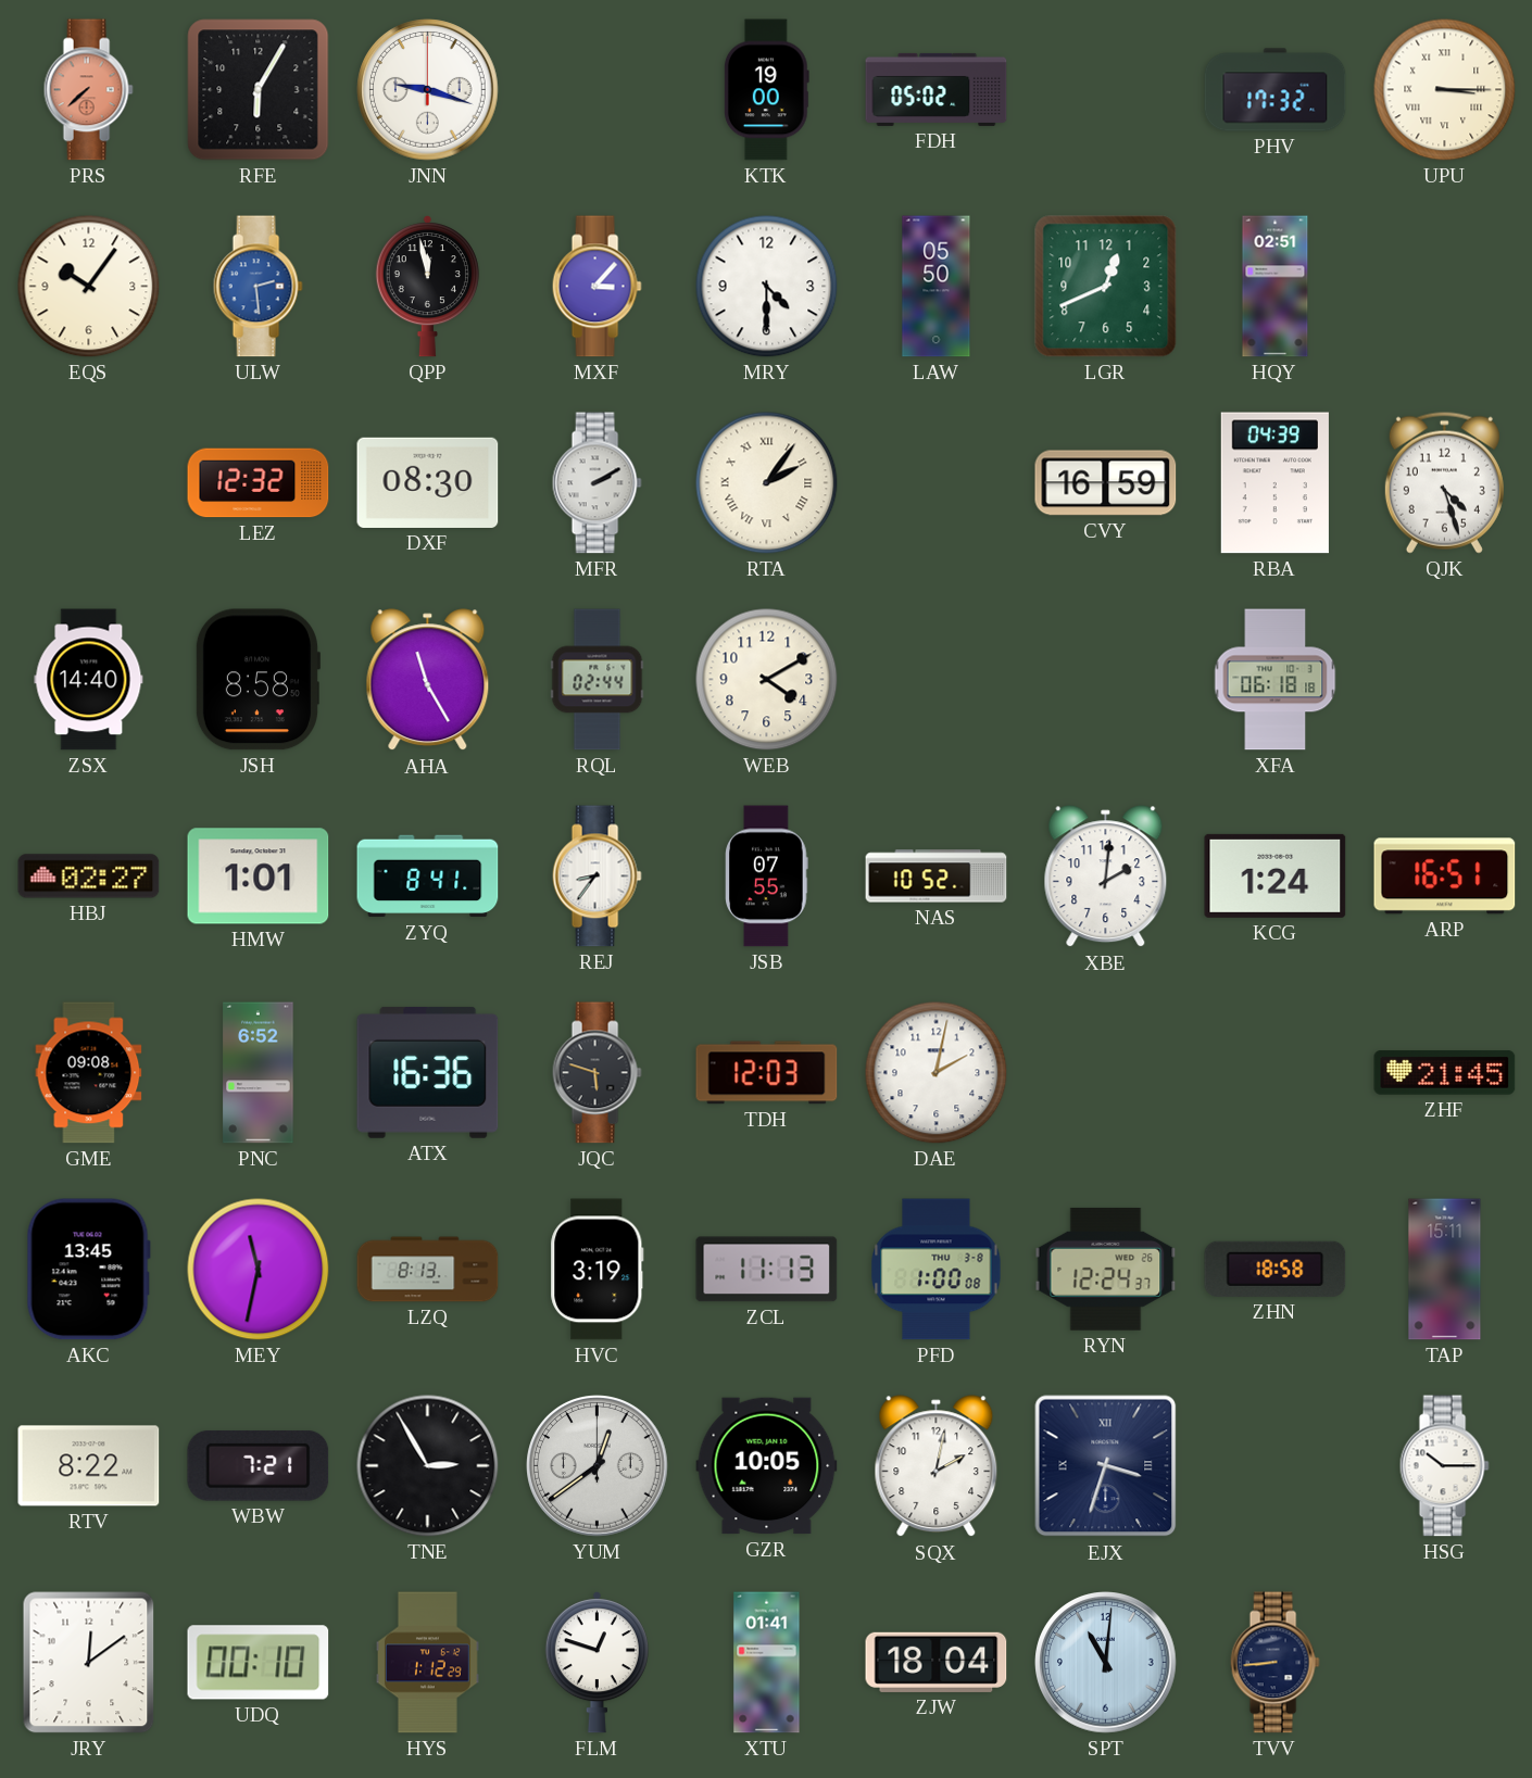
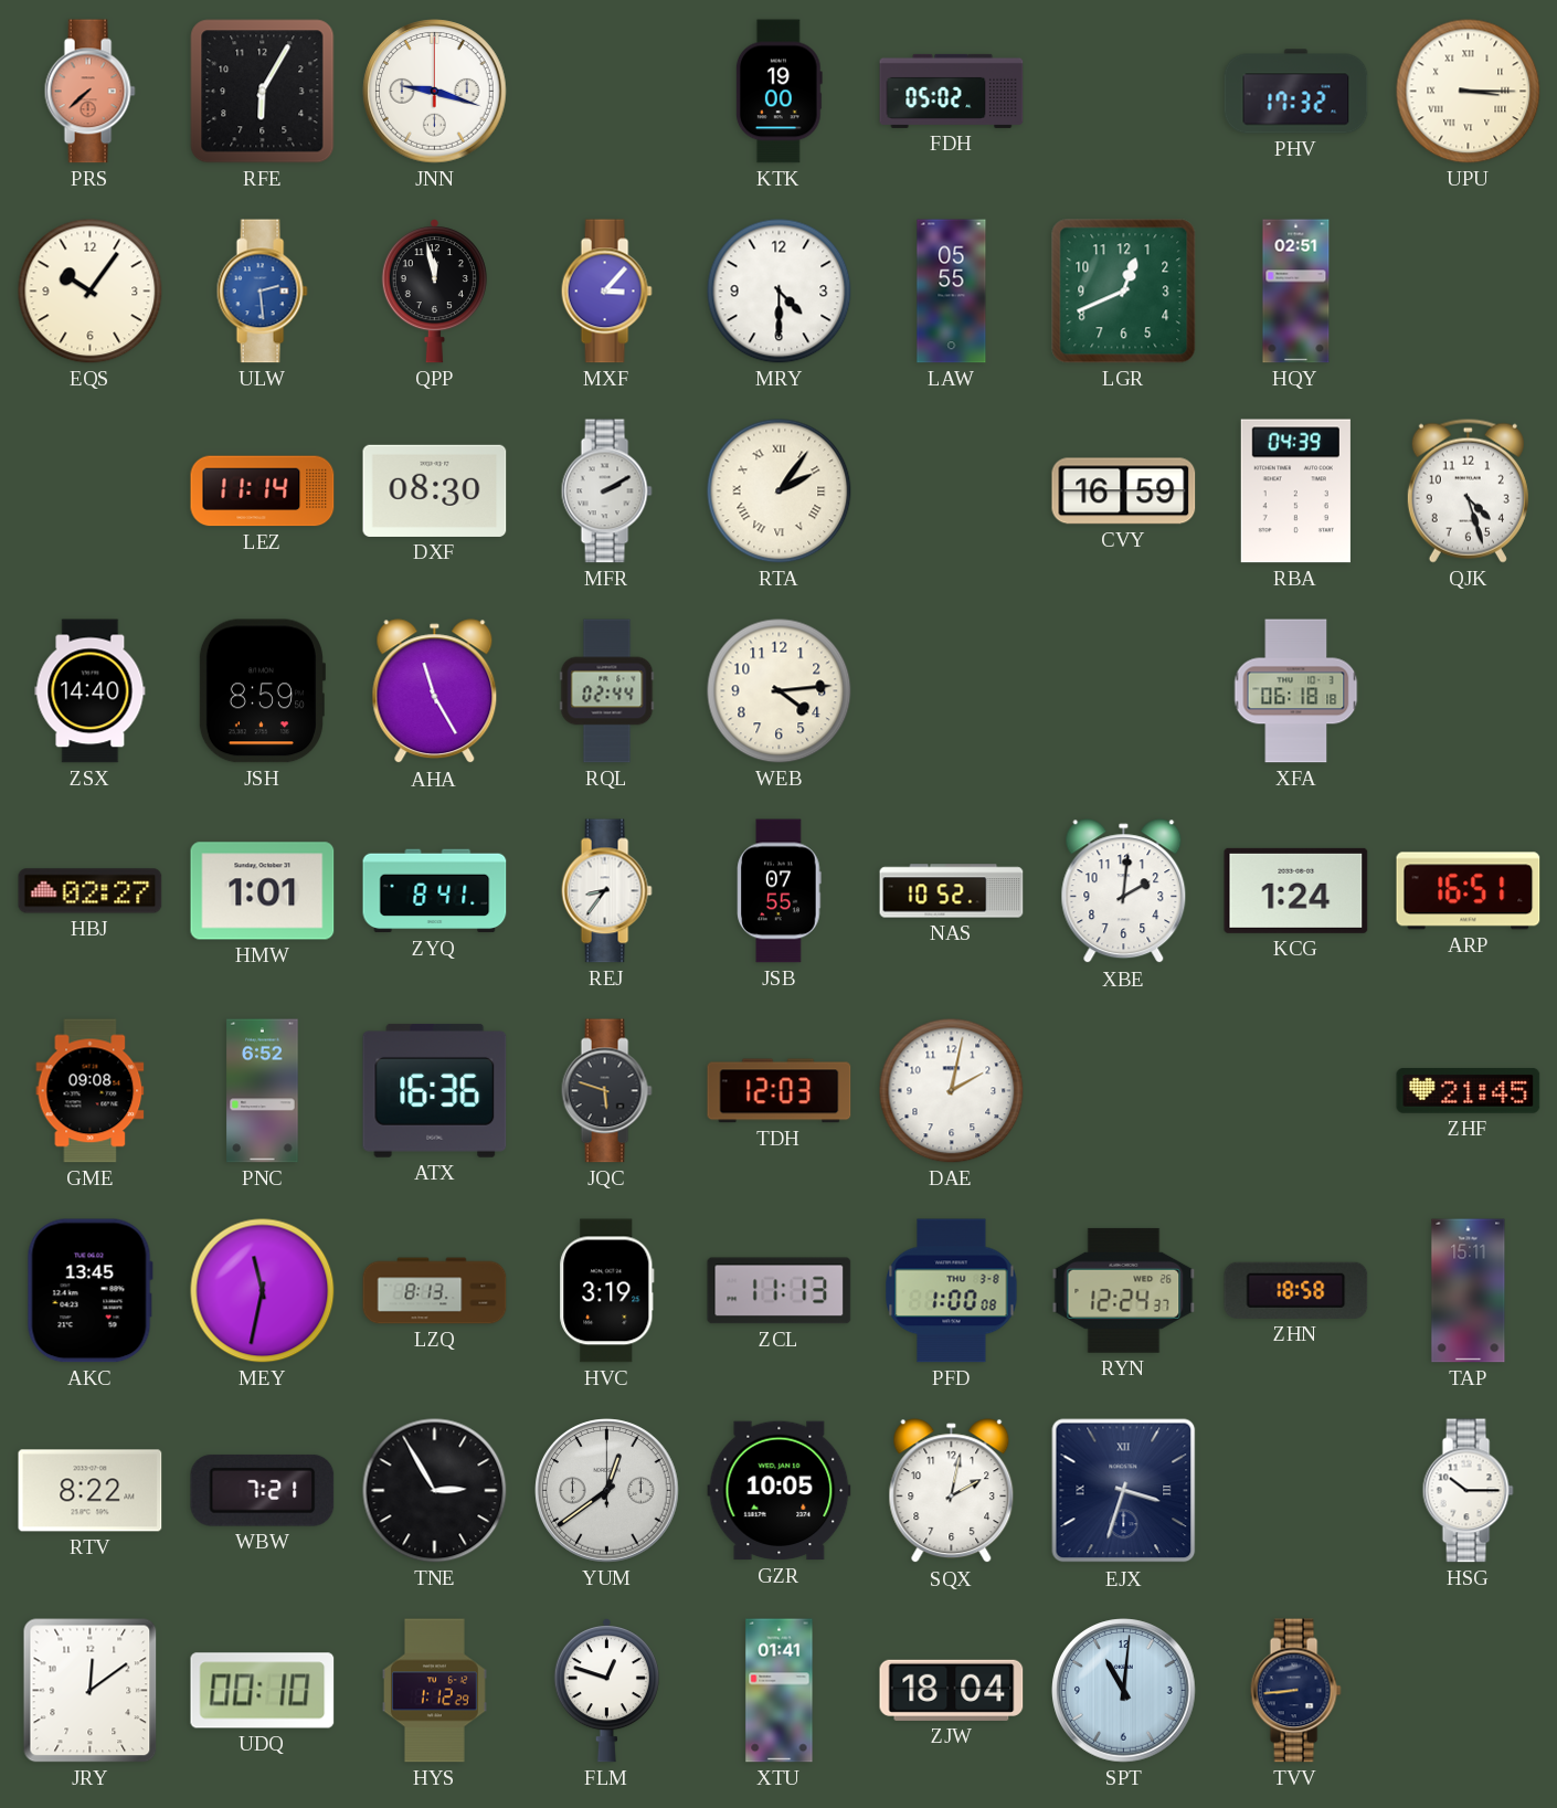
LAW: 05:50 -> 05:55 (952, 292)
LEZ: 12:32 -> 11:14 (263, 491)
JSH: 8:58 -> 8:59 (262, 691)
WEB: 4:10 -> 4:14 (780, 691)
